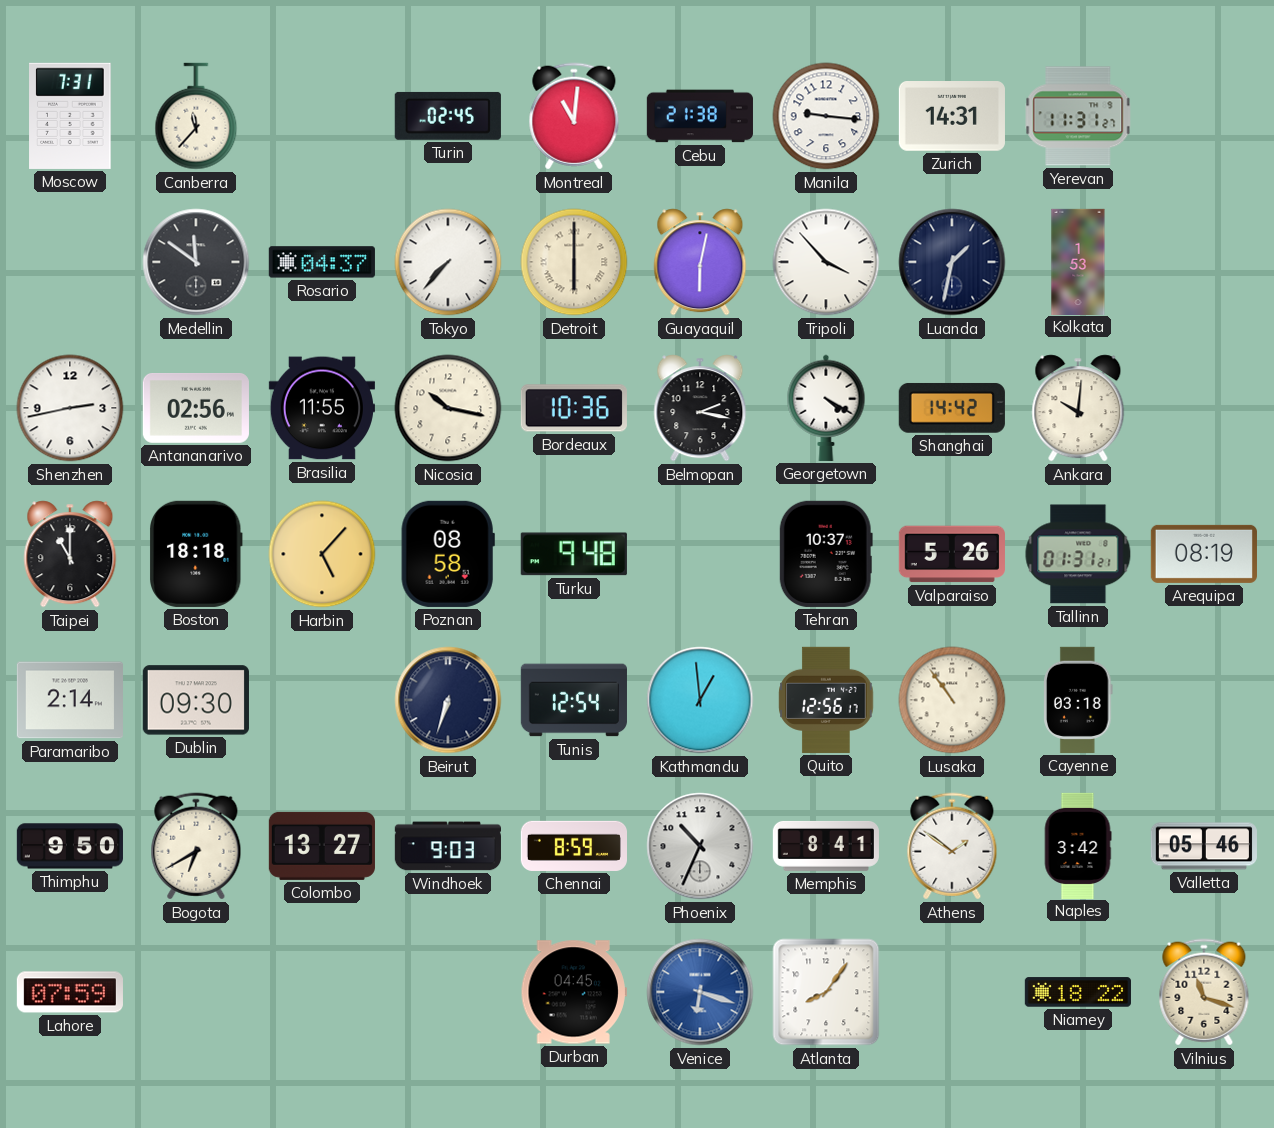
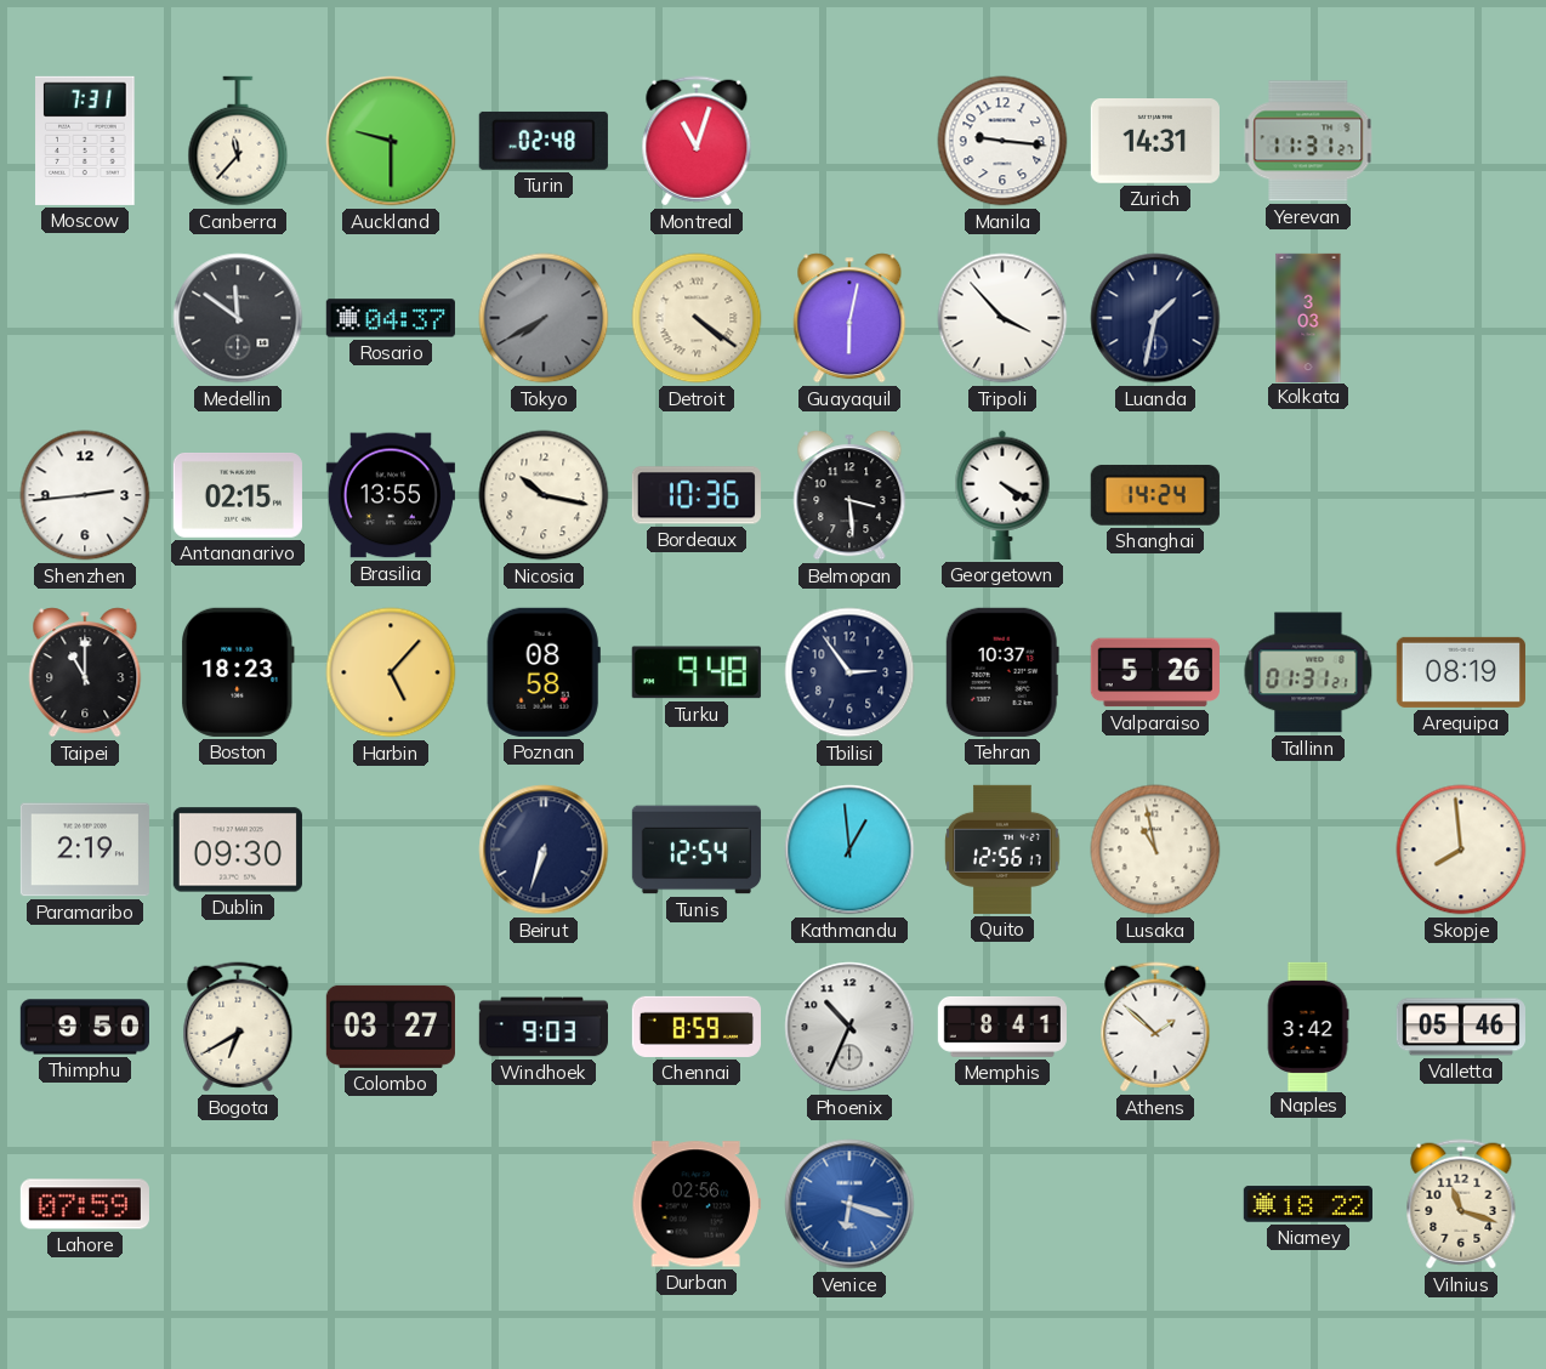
Auckland: none -> 9:30 (391, 141)
Turin: 02:45 -> 02:48 (544, 141)
Montreal: 11:01 -> 11:03 (697, 141)
Cebu: 21:38 -> none (699, 116)
Tokyo: 7:37 -> 7:40 (544, 318)
Tokyo dial: white -> grey (544, 318)
Detroit: 6:00 -> 4:21 (697, 318)
Kolkata: 1:53 -> 3:03 (1308, 317)
Shenzhen: 2:43 -> 2:44 (85, 495)
Antananarivo: 02:56 -> 02:15 (238, 496)
Brasilia: 11:55 -> 13:55 (391, 495)
Belmopan: 2:17 -> 3:29 (849, 495)
Shanghai: 14:42 -> 14:24 (1155, 495)
Ankara: 10:01 -> none (1078, 408)
Boston: 18:18 -> 18:23 (238, 672)
Tbilisi: none -> 2:54 (849, 672)
Paramaribo: 2:14 -> 2:19 (85, 850)
Lusaka: 10:54 -> 10:58 (1155, 850)
Cayenne: 03:18 -> none (1078, 700)
Skopje: none -> 7:59 (1461, 850)
Colombo: 13:27 -> 03:27 (391, 1027)
Athens: 1:51 -> 1:52 (1155, 1027)
Durban: 04:45 -> 02:56 (697, 1204)
Atlanta: 8:06 -> none (826, 992)
